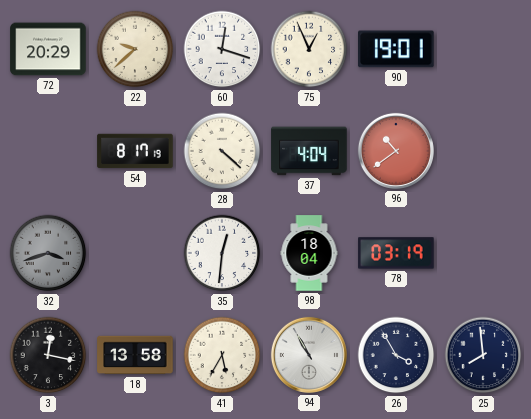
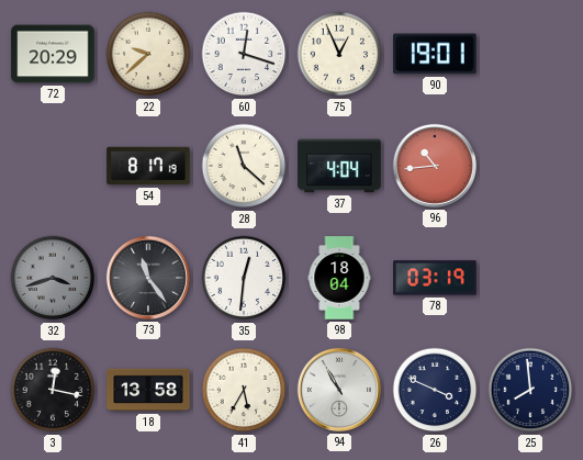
28: 4:22 -> 11:22 (244, 166)
96: 10:39 -> 10:44 (435, 166)
73: none -> 11:24 (148, 278)
26: 3:55 -> 3:49 (435, 390)
